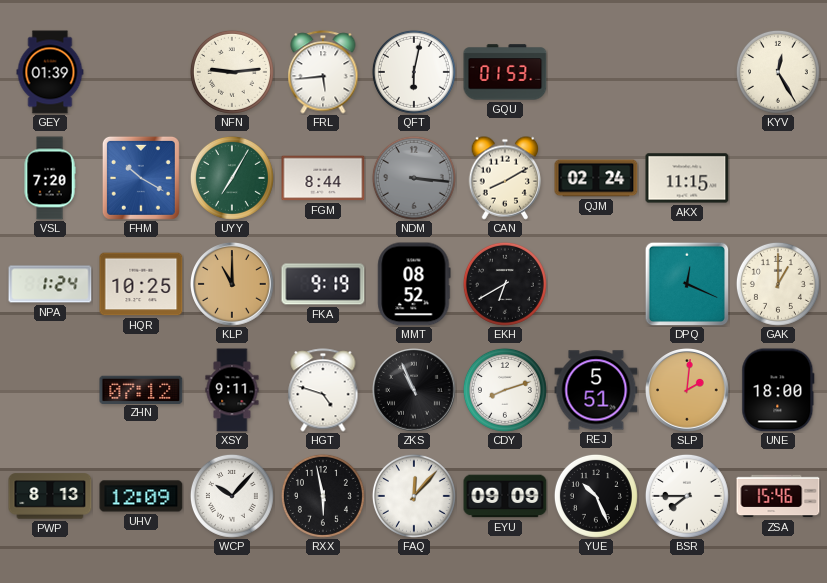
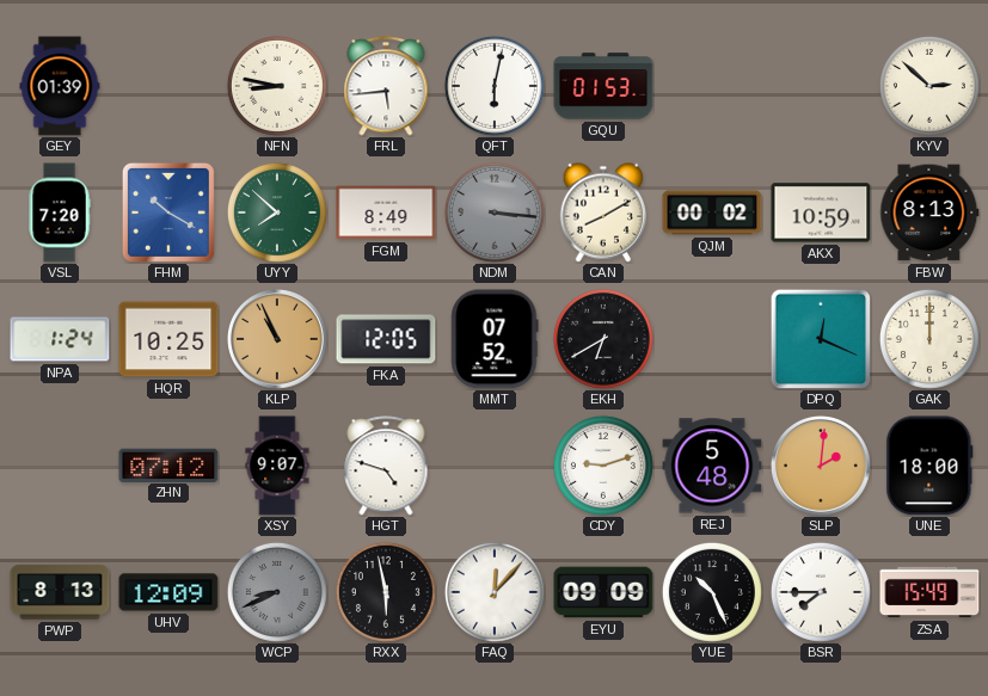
NFN: 9:14 -> 8:47 (277, 86)
KYV: 12:25 -> 2:52 (929, 86)
UYY: 7:05 -> 7:52 (277, 213)
FGM: 8:44 -> 8:49 (386, 213)
QJM: 02:24 -> 00:02 (712, 213)
AKX: 11:15 -> 10:59 (821, 213)
FBW: none -> 8:13 (929, 213)
KLP: 11:00 -> 10:56 (278, 340)
FKA: 9:19 -> 12:05 (386, 339)
MMT: 08:52 -> 07:52 (495, 339)
GAK: 1:00 -> 12:00 (929, 339)
XSY: 9:11 -> 9:07 (277, 466)
ZKS: 10:56 -> none (415, 391)
CDY: 8:12 -> 9:12 (603, 466)
REJ: 5:51 -> 5:48 (712, 466)
WCP: 10:07 -> 8:41 (277, 592)
WCP dial: white -> grey (277, 592)
ZSA: 15:46 -> 15:49 (929, 592)
